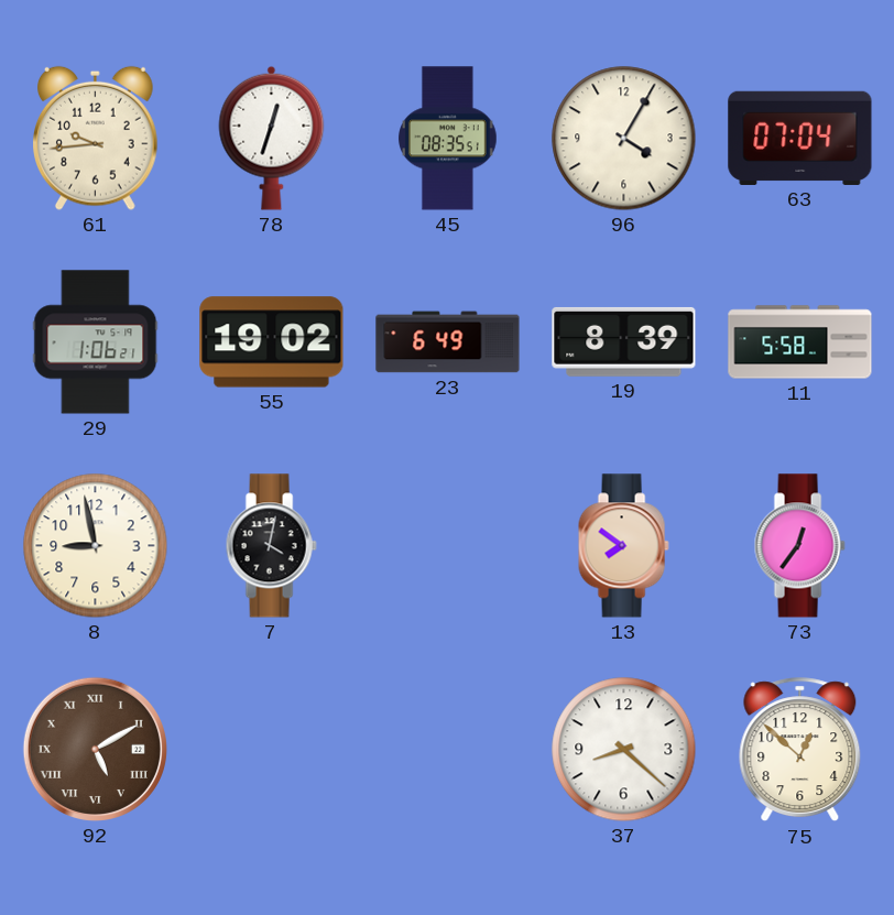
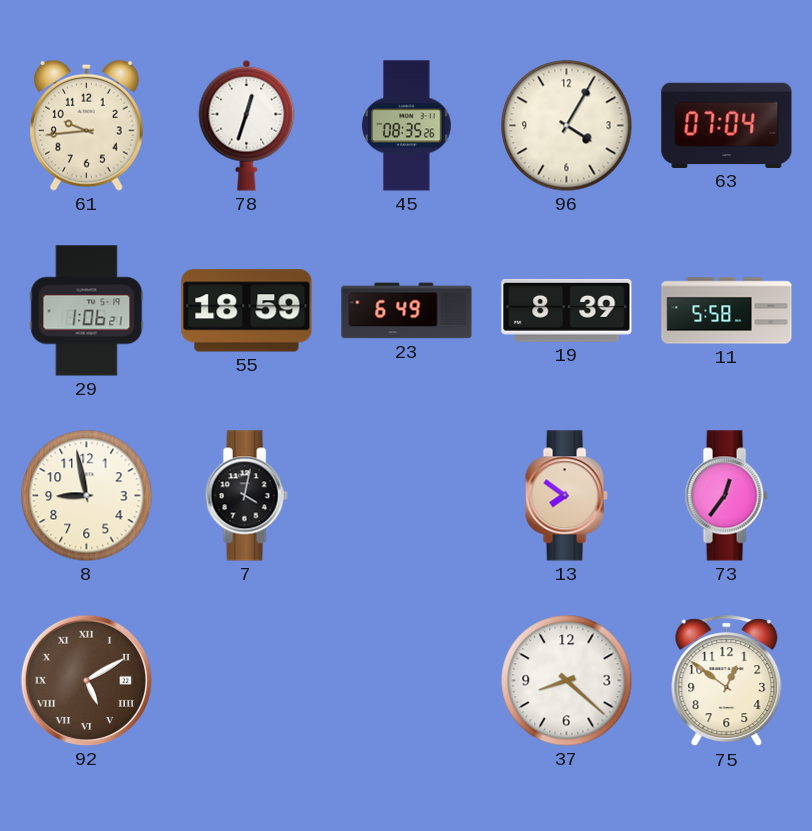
45: 08:35:51 -> 08:35:26 (407, 126)
55: 19:02 -> 18:59 (247, 311)
75: 12:52 -> 12:51 (727, 681)
